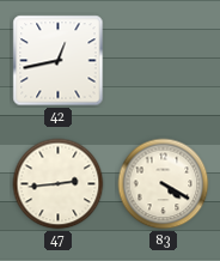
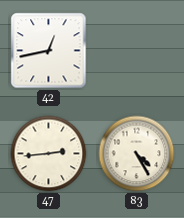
83: 4:20 -> 4:25 (137, 154)
